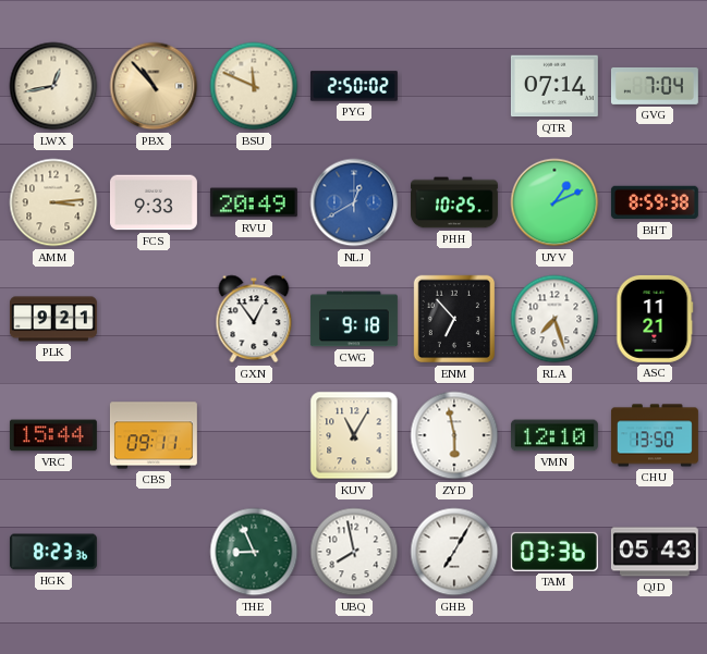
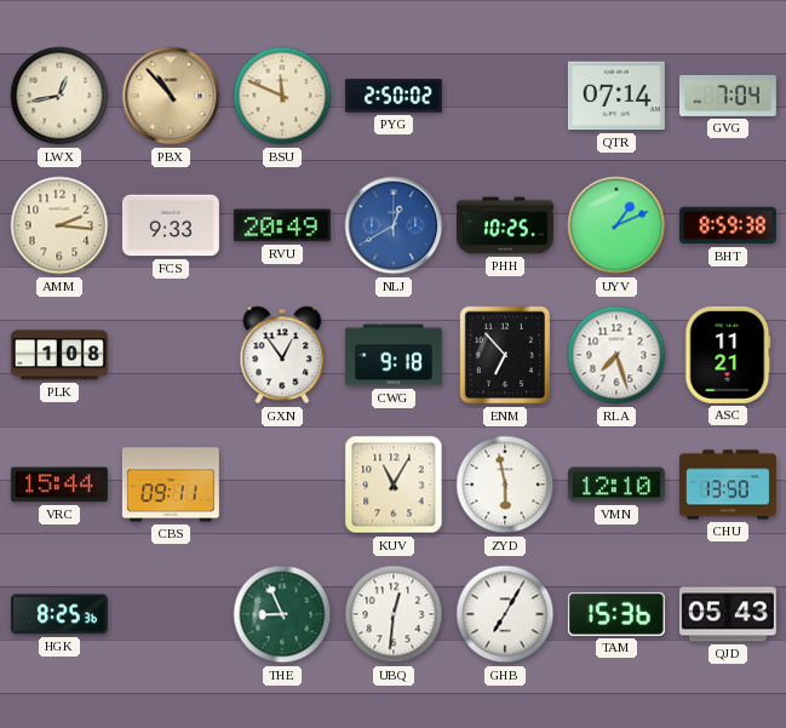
AMM: 3:14 -> 2:16 (59, 225)
PLK: 9:21 -> 1:08 (59, 355)
HGK: 8:23 -> 8:25 (59, 614)
UBQ: 7:58 -> 12:31 (394, 614)
TAM: 03:36 -> 15:36 (616, 614)
